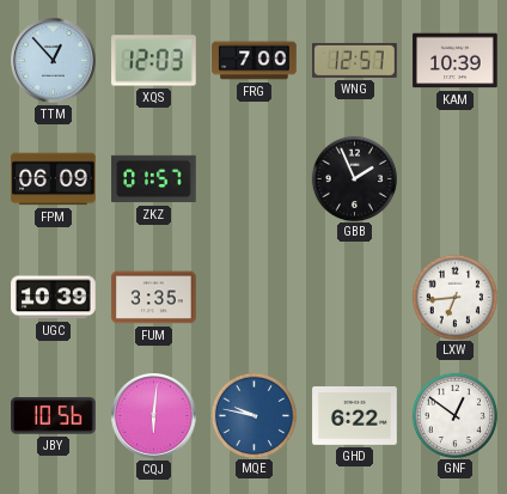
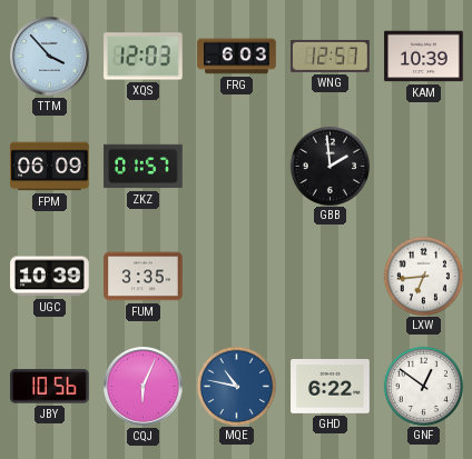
TTM: 12:53 -> 3:53 (50, 57)
FRG: 7:00 -> 6:03 (237, 57)
GBB: 1:56 -> 1:59 (330, 166)
CQJ: 6:01 -> 6:04 (144, 387)
MQE: 9:47 -> 10:47 (236, 386)
